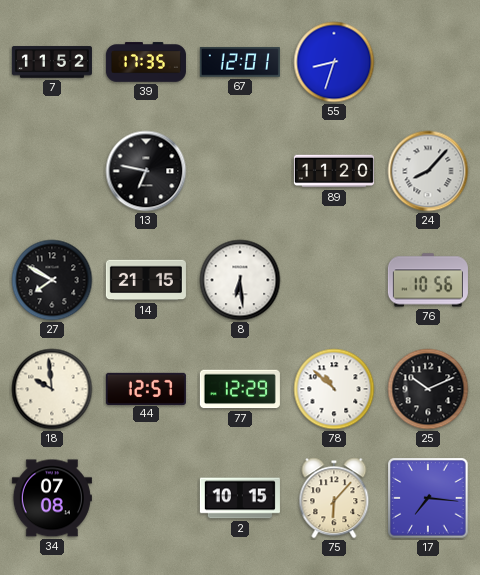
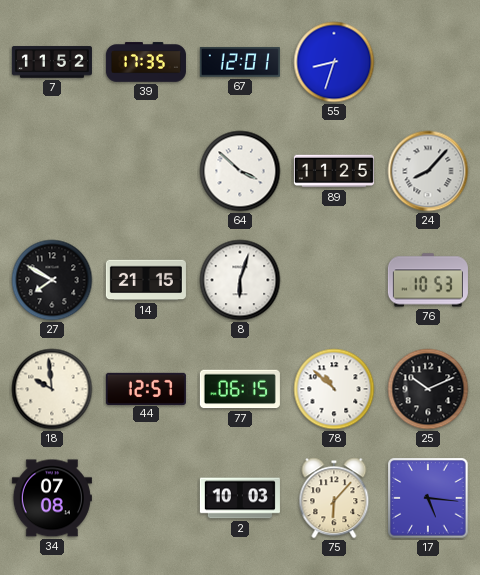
13: 6:47 -> none (146, 171)
64: none -> 3:52 (240, 171)
89: 11:20 -> 11:25 (334, 171)
8: 6:29 -> 6:03 (240, 280)
76: 10:56 -> 10:53 (428, 280)
77: 12:29 -> 06:15 (240, 389)
2: 10:15 -> 10:03 (240, 498)
17: 7:16 -> 5:16 (428, 498)
